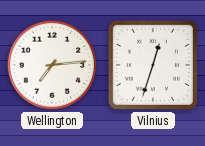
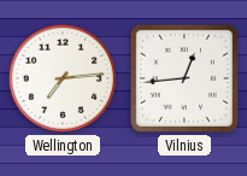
Vilnius: 12:33 -> 12:44 (184, 78)
